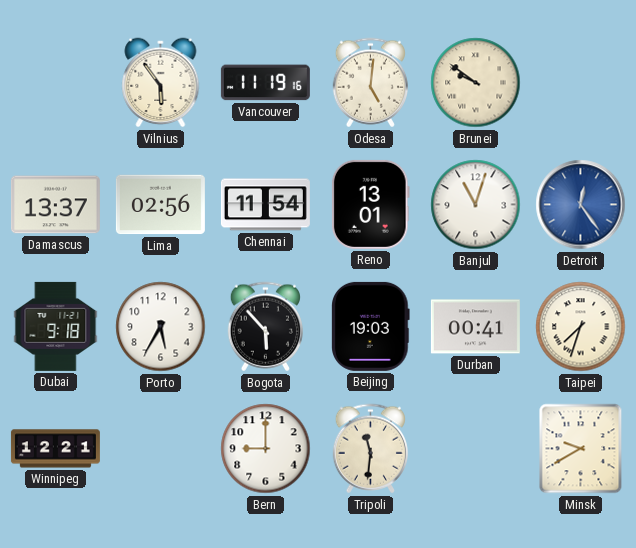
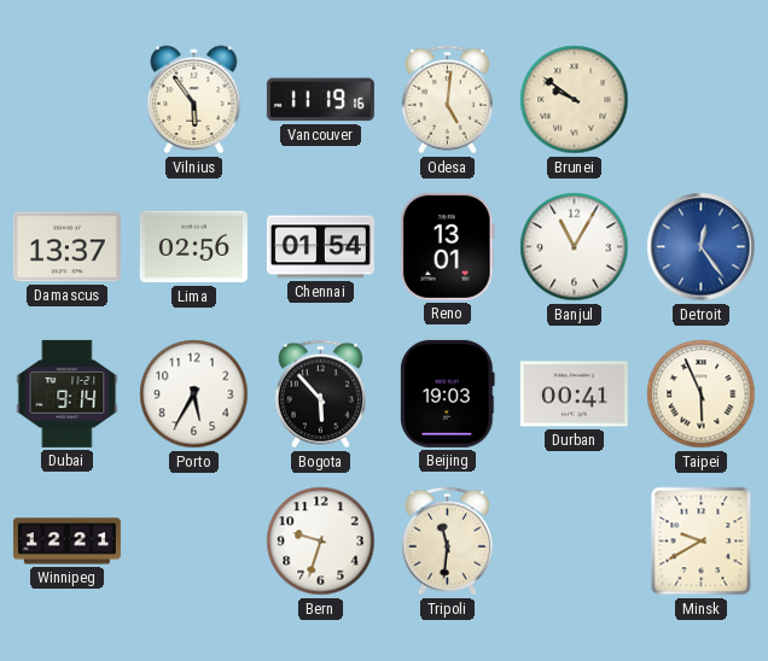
Chennai: 11:54 -> 01:54 (320, 247)
Banjul: 11:03 -> 11:05 (575, 247)
Dubai: 9:18 -> 9:14 (68, 393)
Taipei: 7:33 -> 5:56 (702, 394)
Bern: 9:00 -> 9:33 (321, 542)
